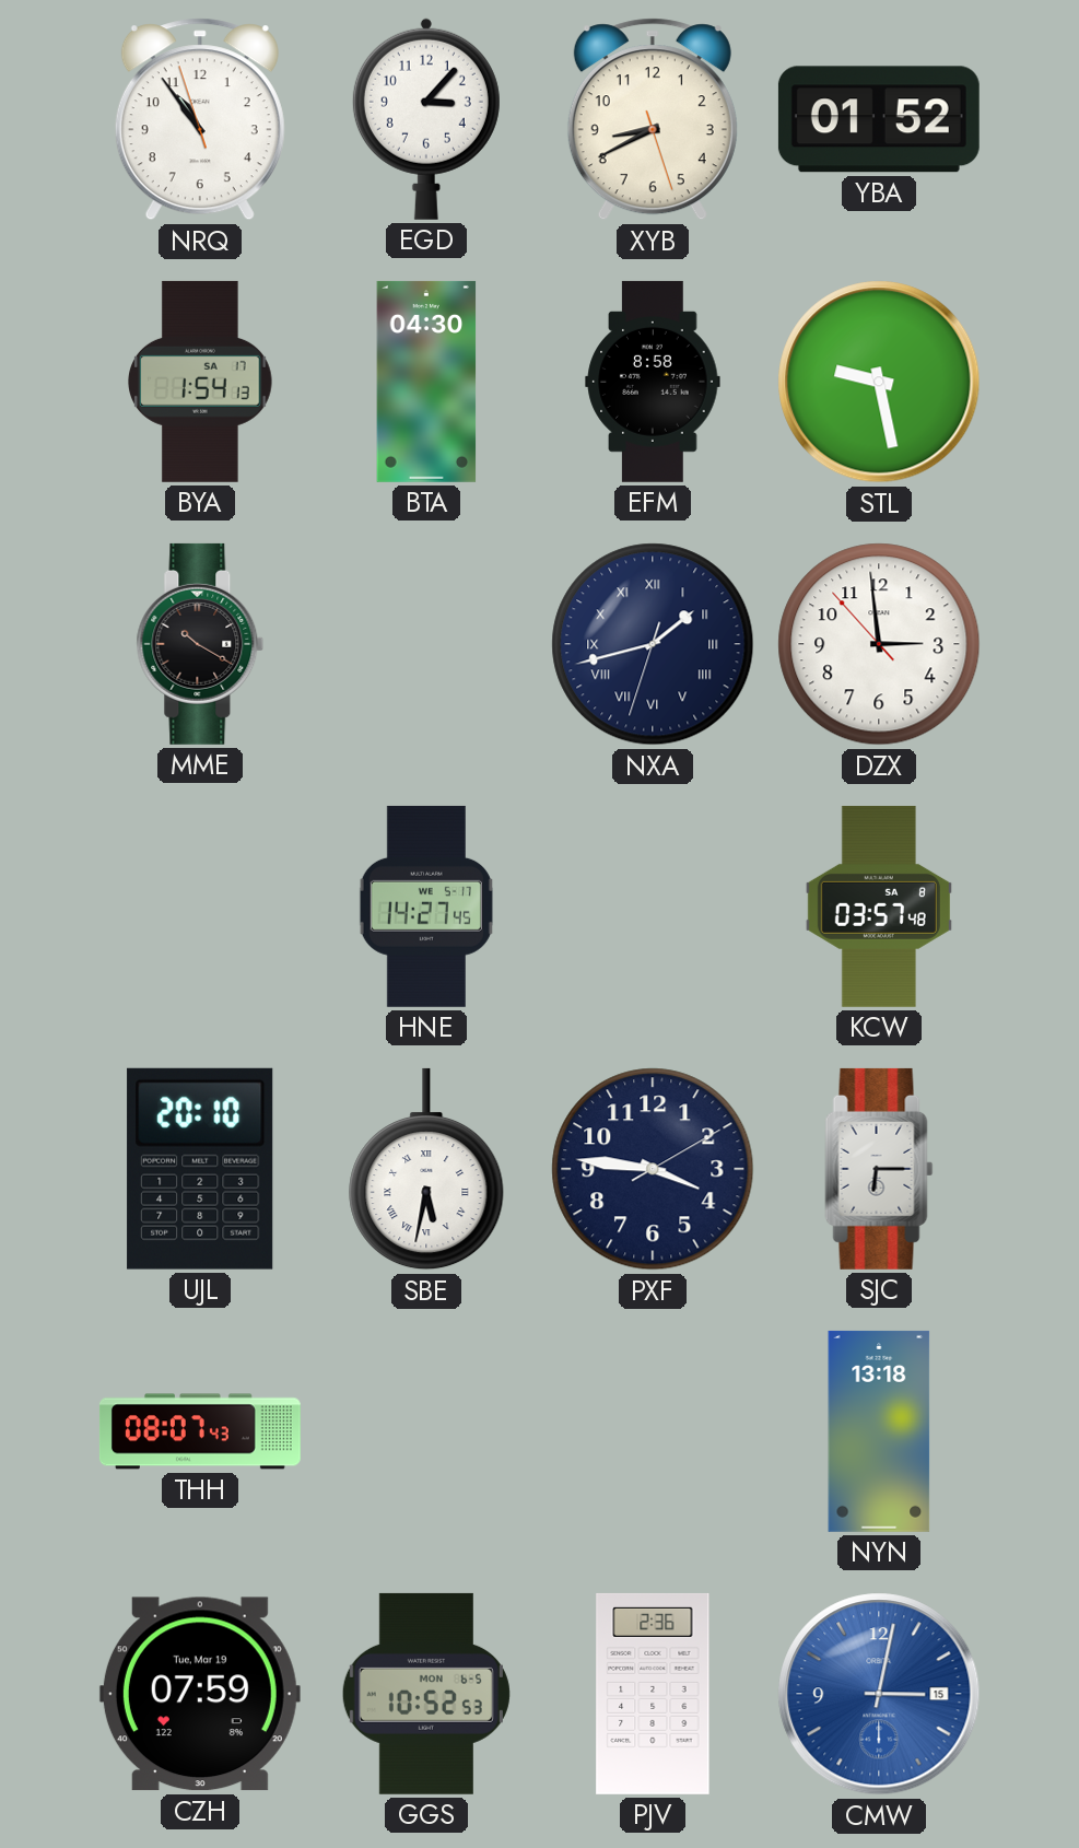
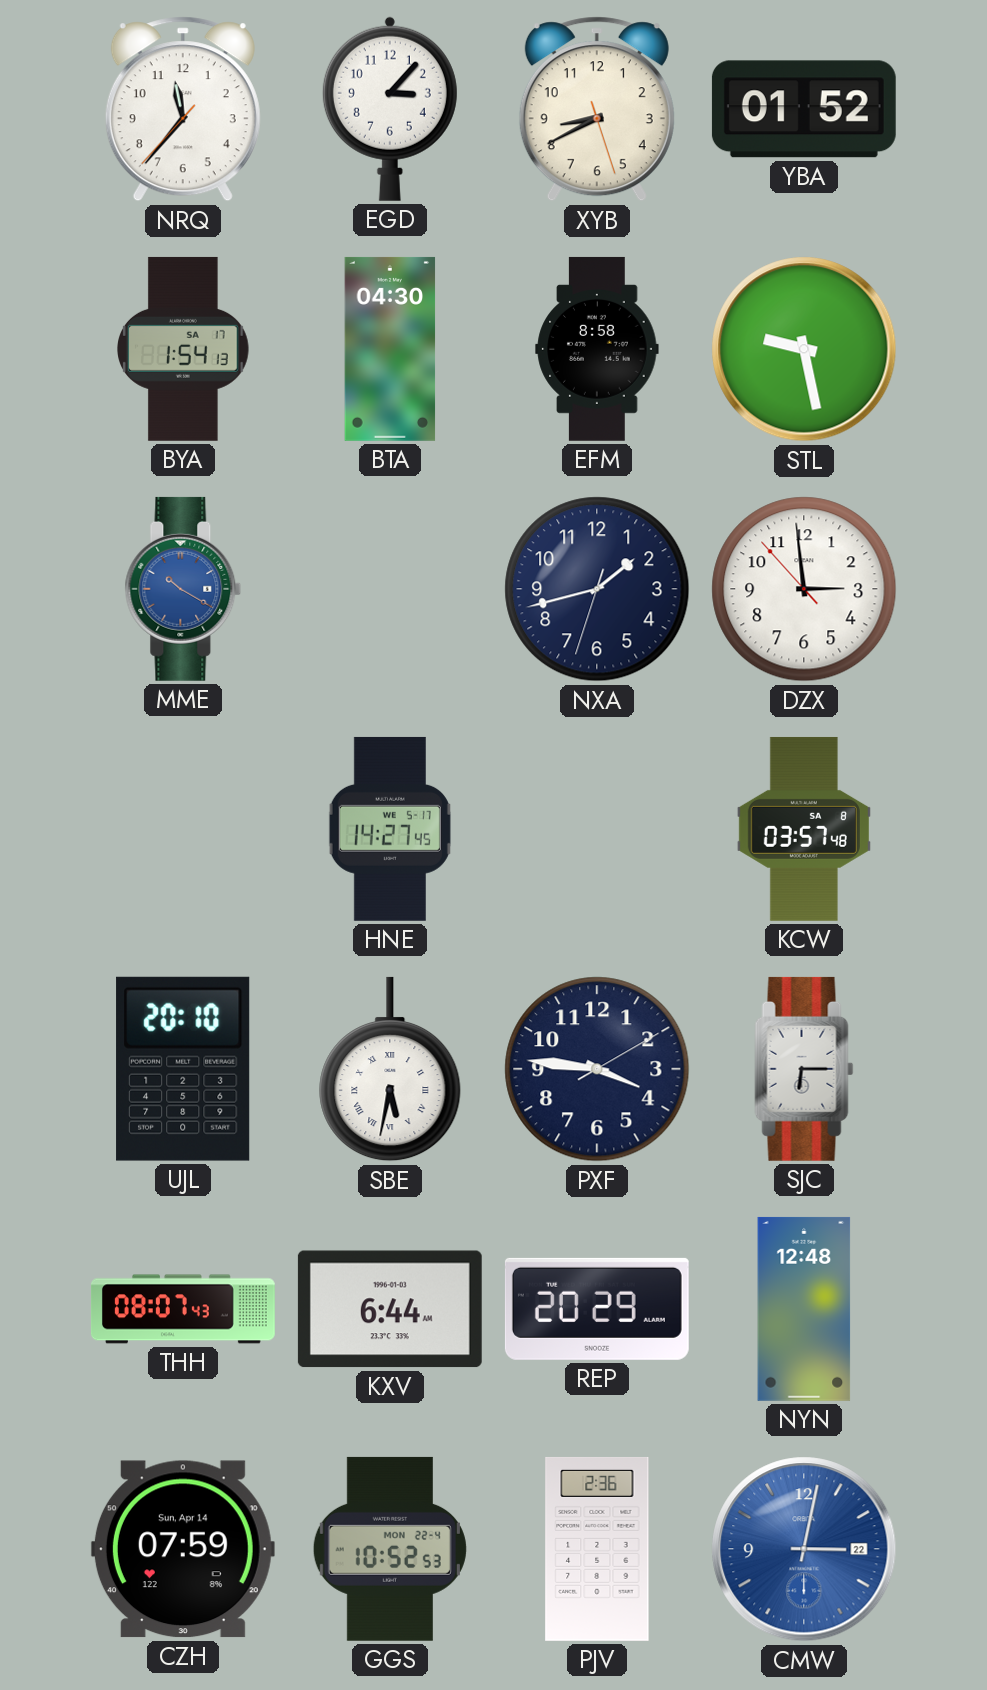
NRQ: 10:53 -> 11:36 (183, 109)
MME dial: black -> blue (183, 589)
NXA numerals: Roman -> Arabic (597, 589)
KXV: none -> 6:44 (390, 1309)
REP: none -> 20:29 (597, 1309)
NYN: 13:18 -> 12:48 (804, 1309)
CZH date: Tue, Mar 19 -> Sun, Apr 14 (183, 1549)
GGS date: MON 6-5 -> MON 22-4 (390, 1549)
CMW date: 15 -> 22 (804, 1549)
